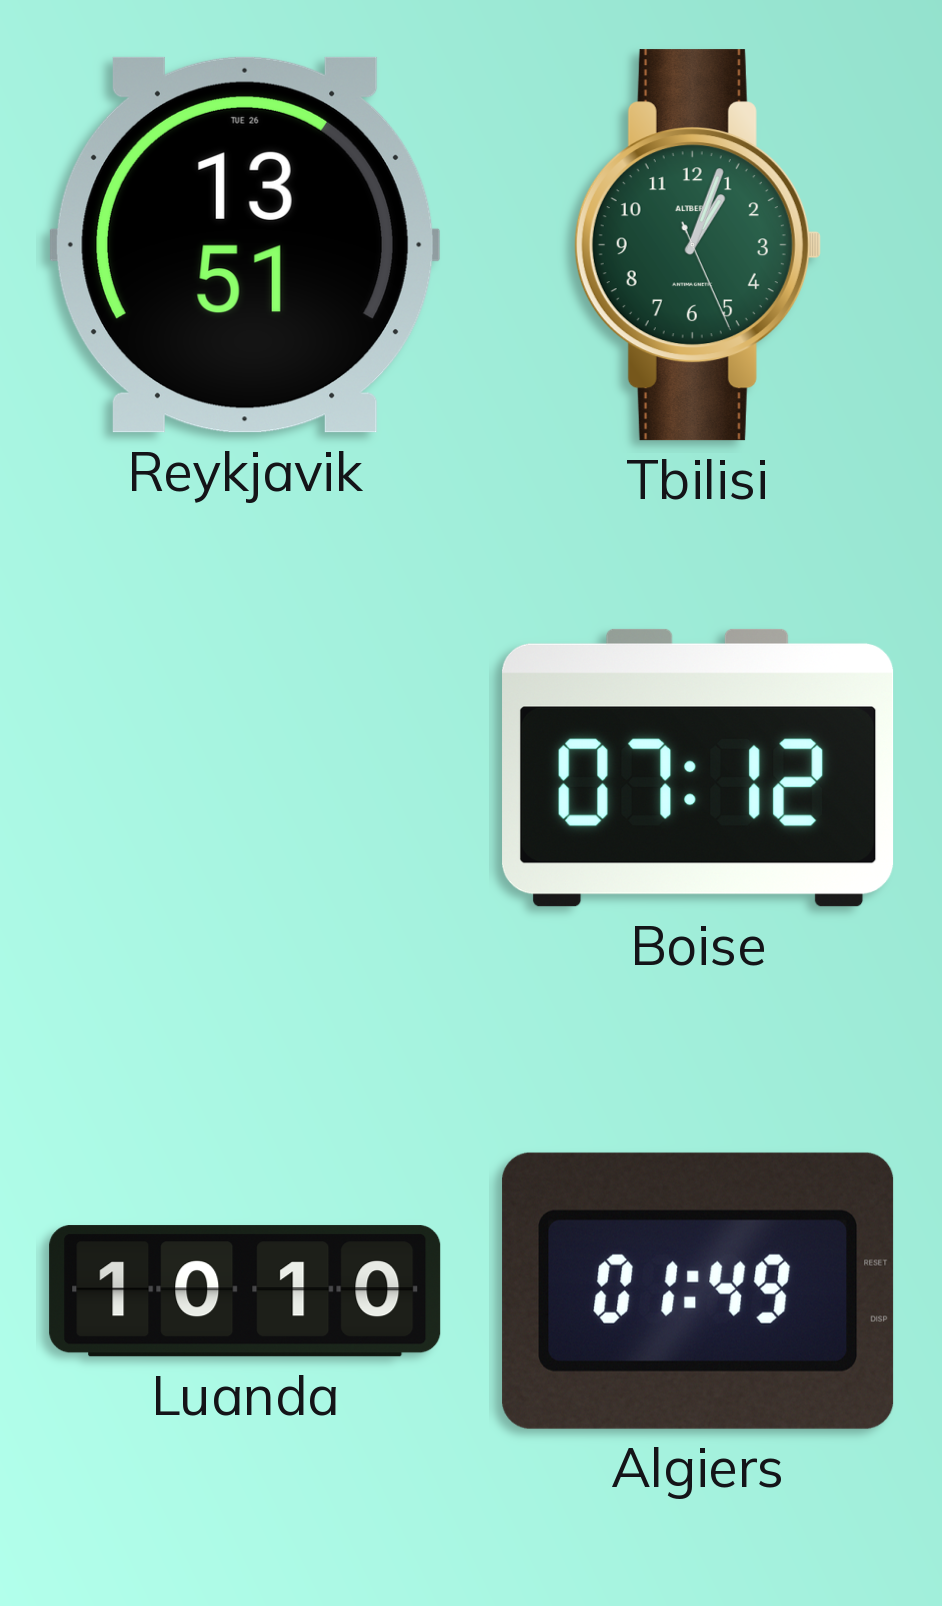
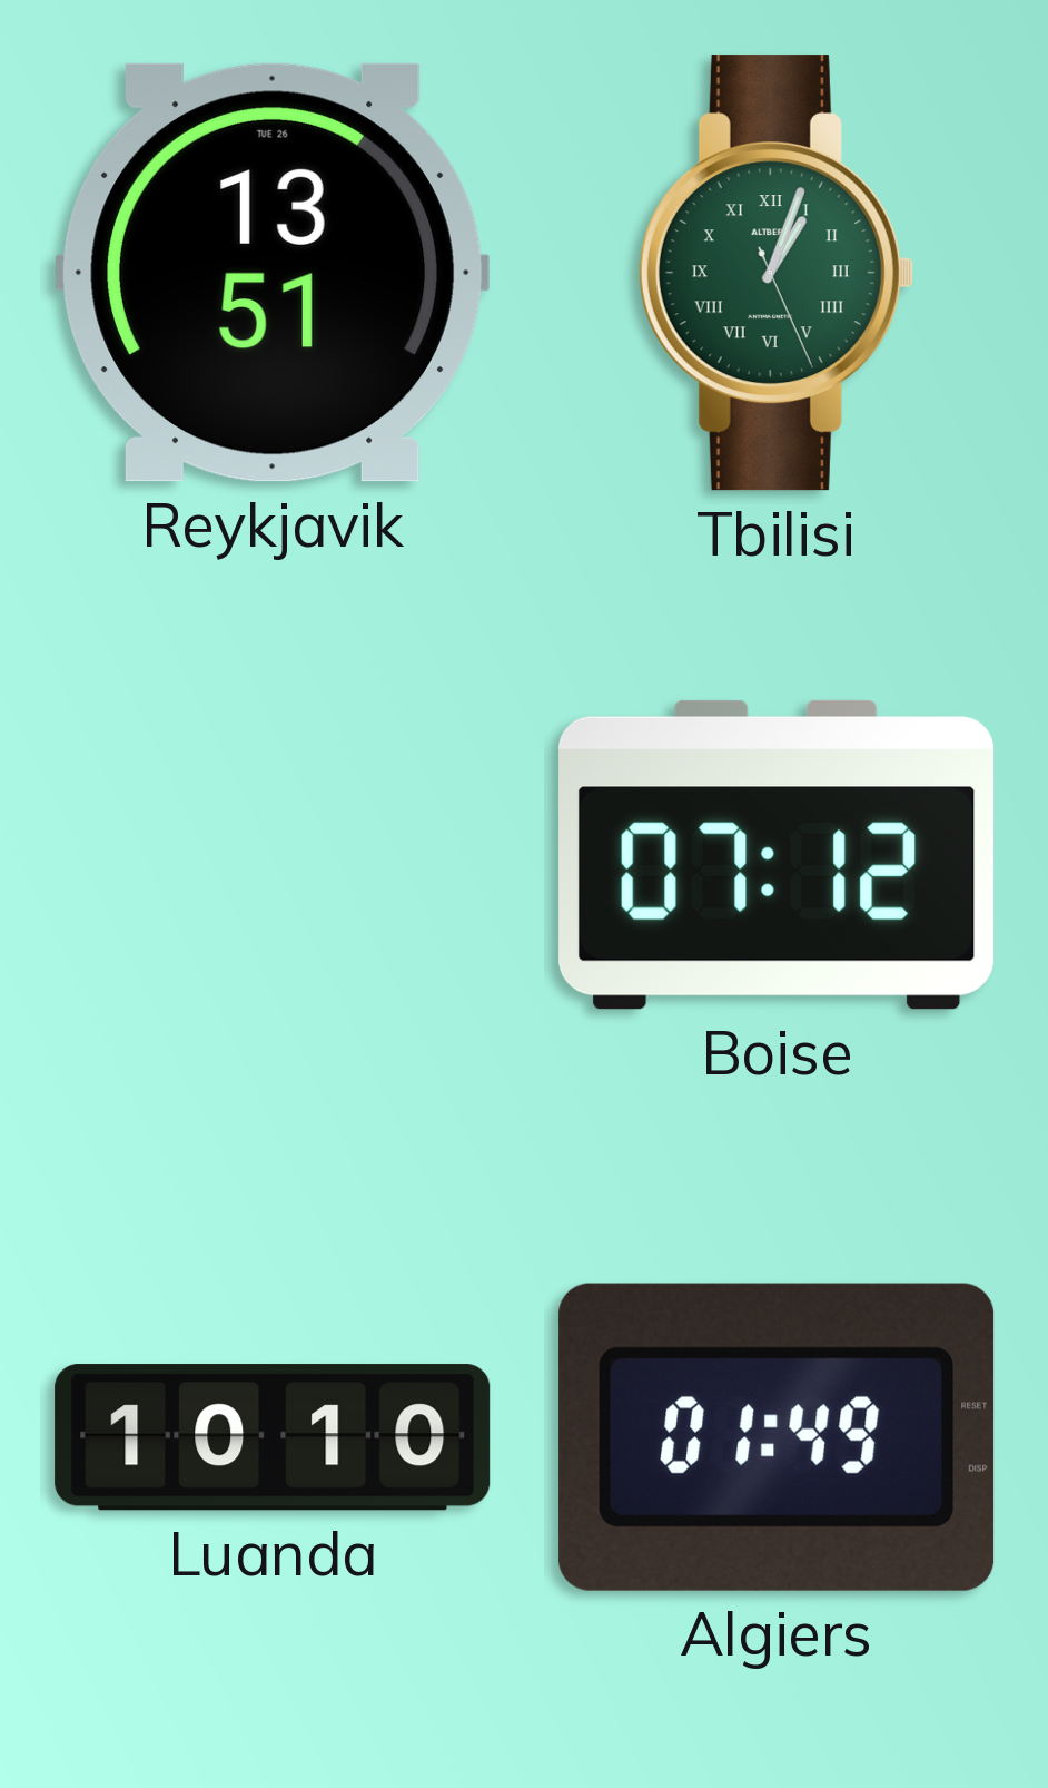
Tbilisi numerals: Arabic -> Roman (775, 273)
